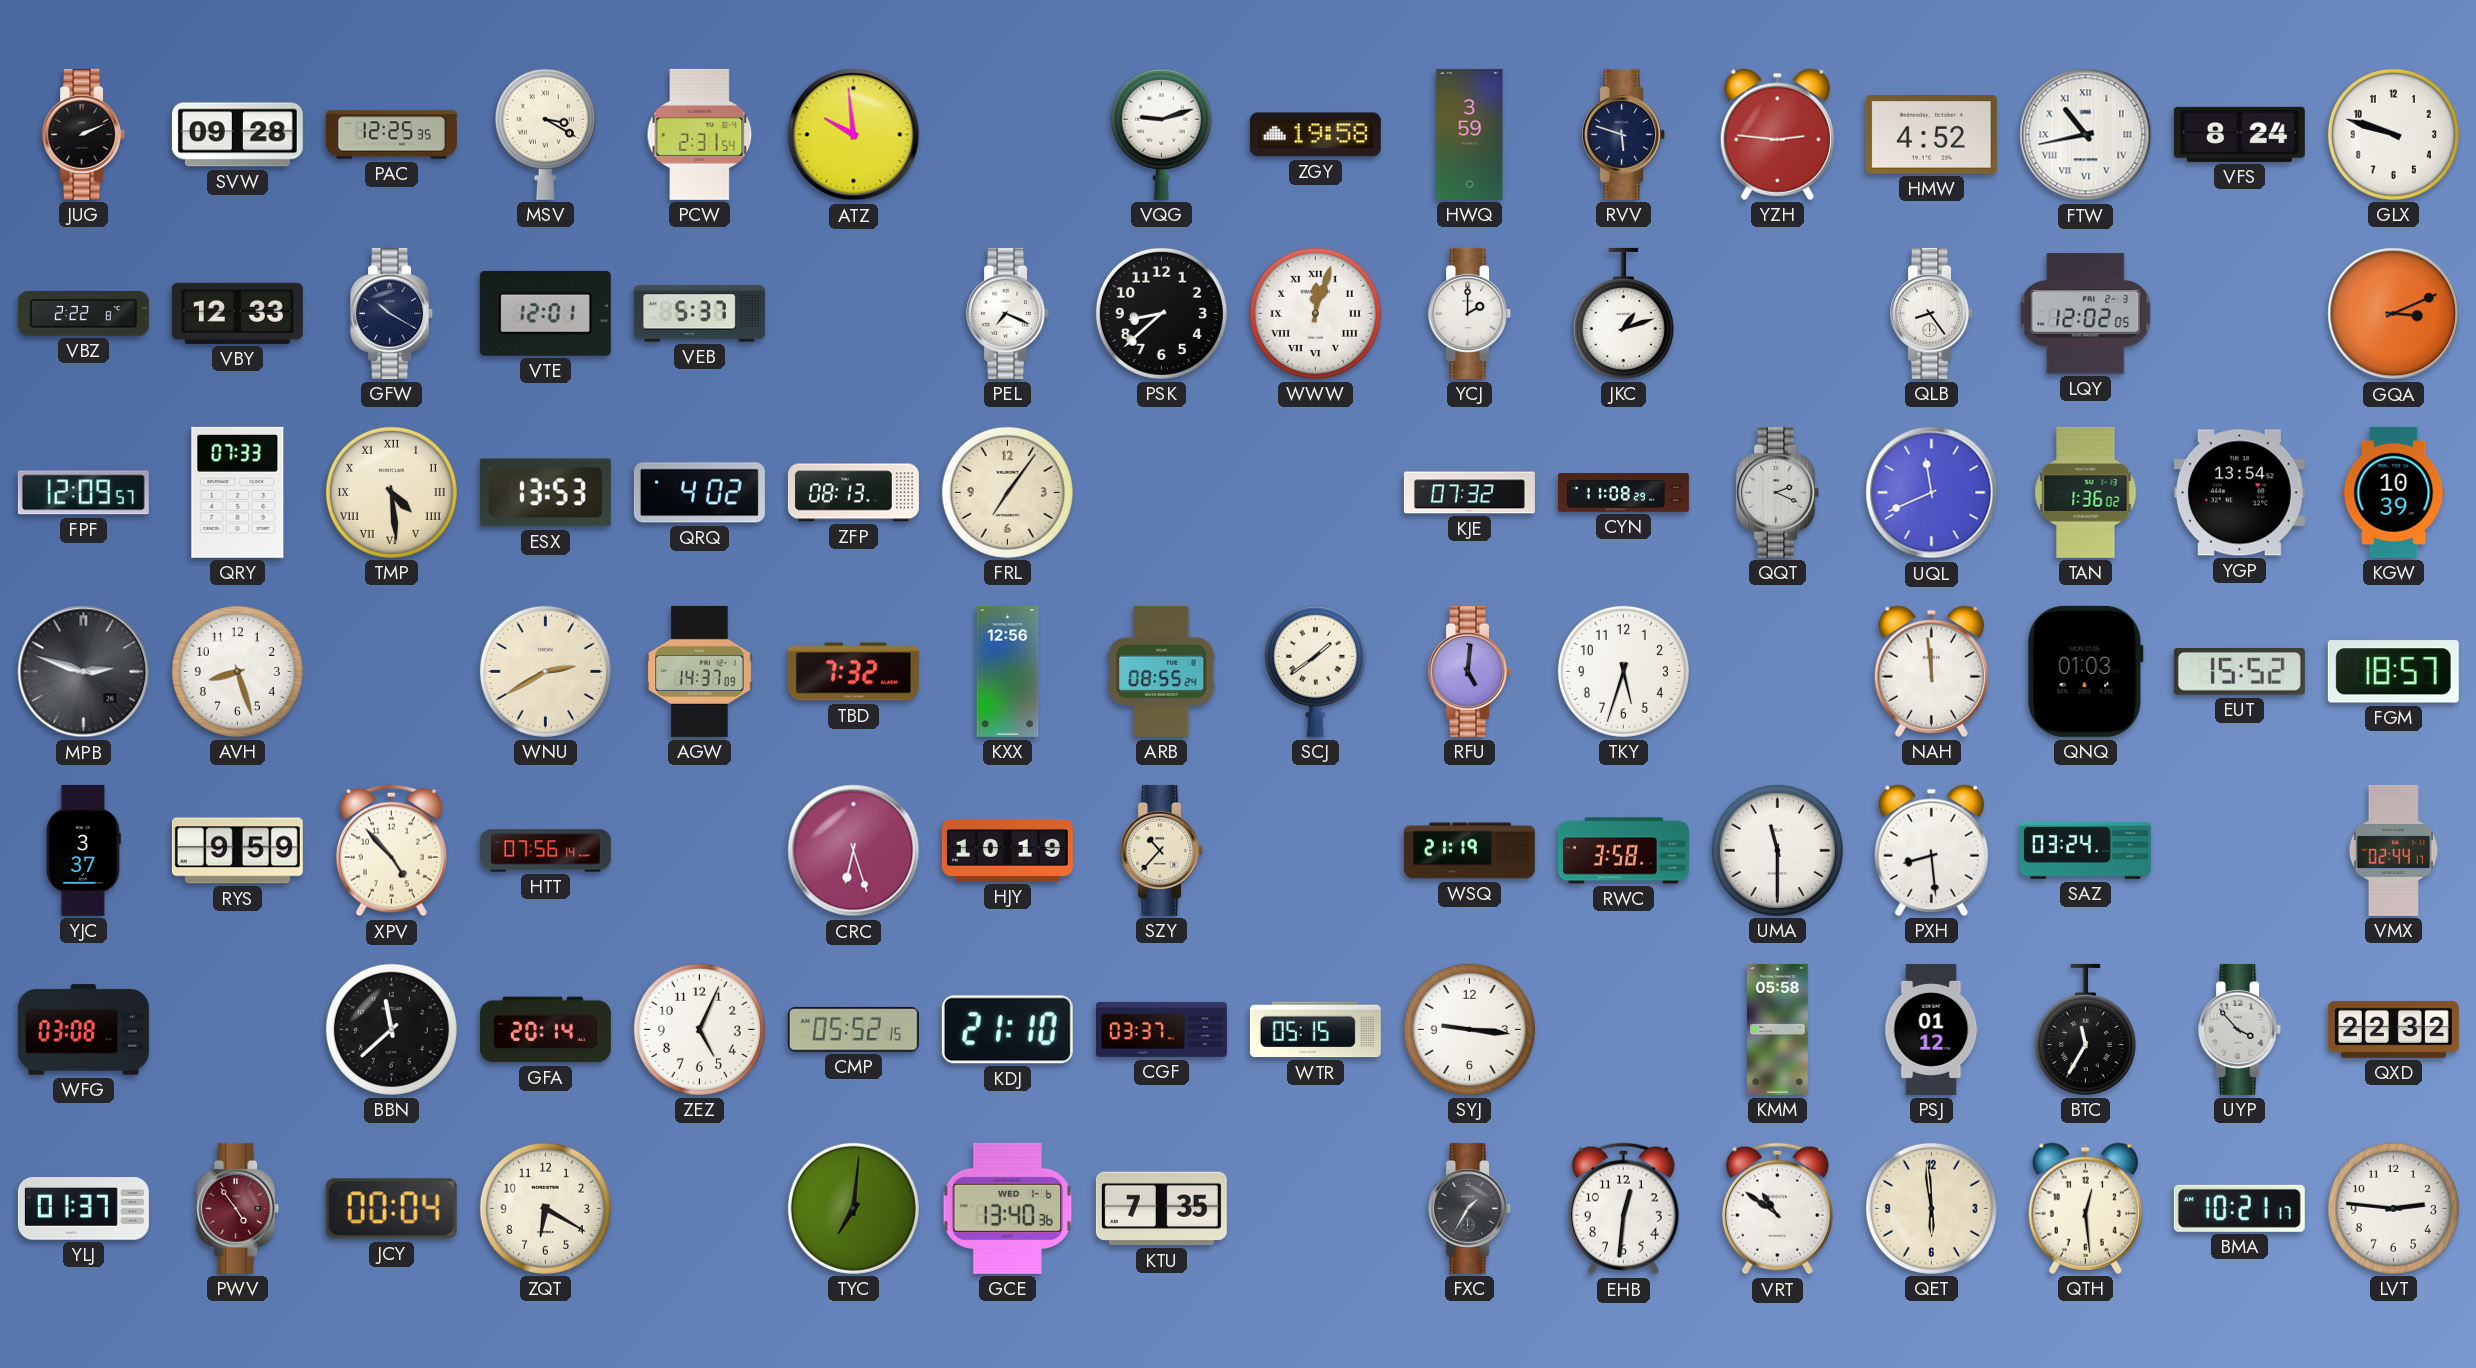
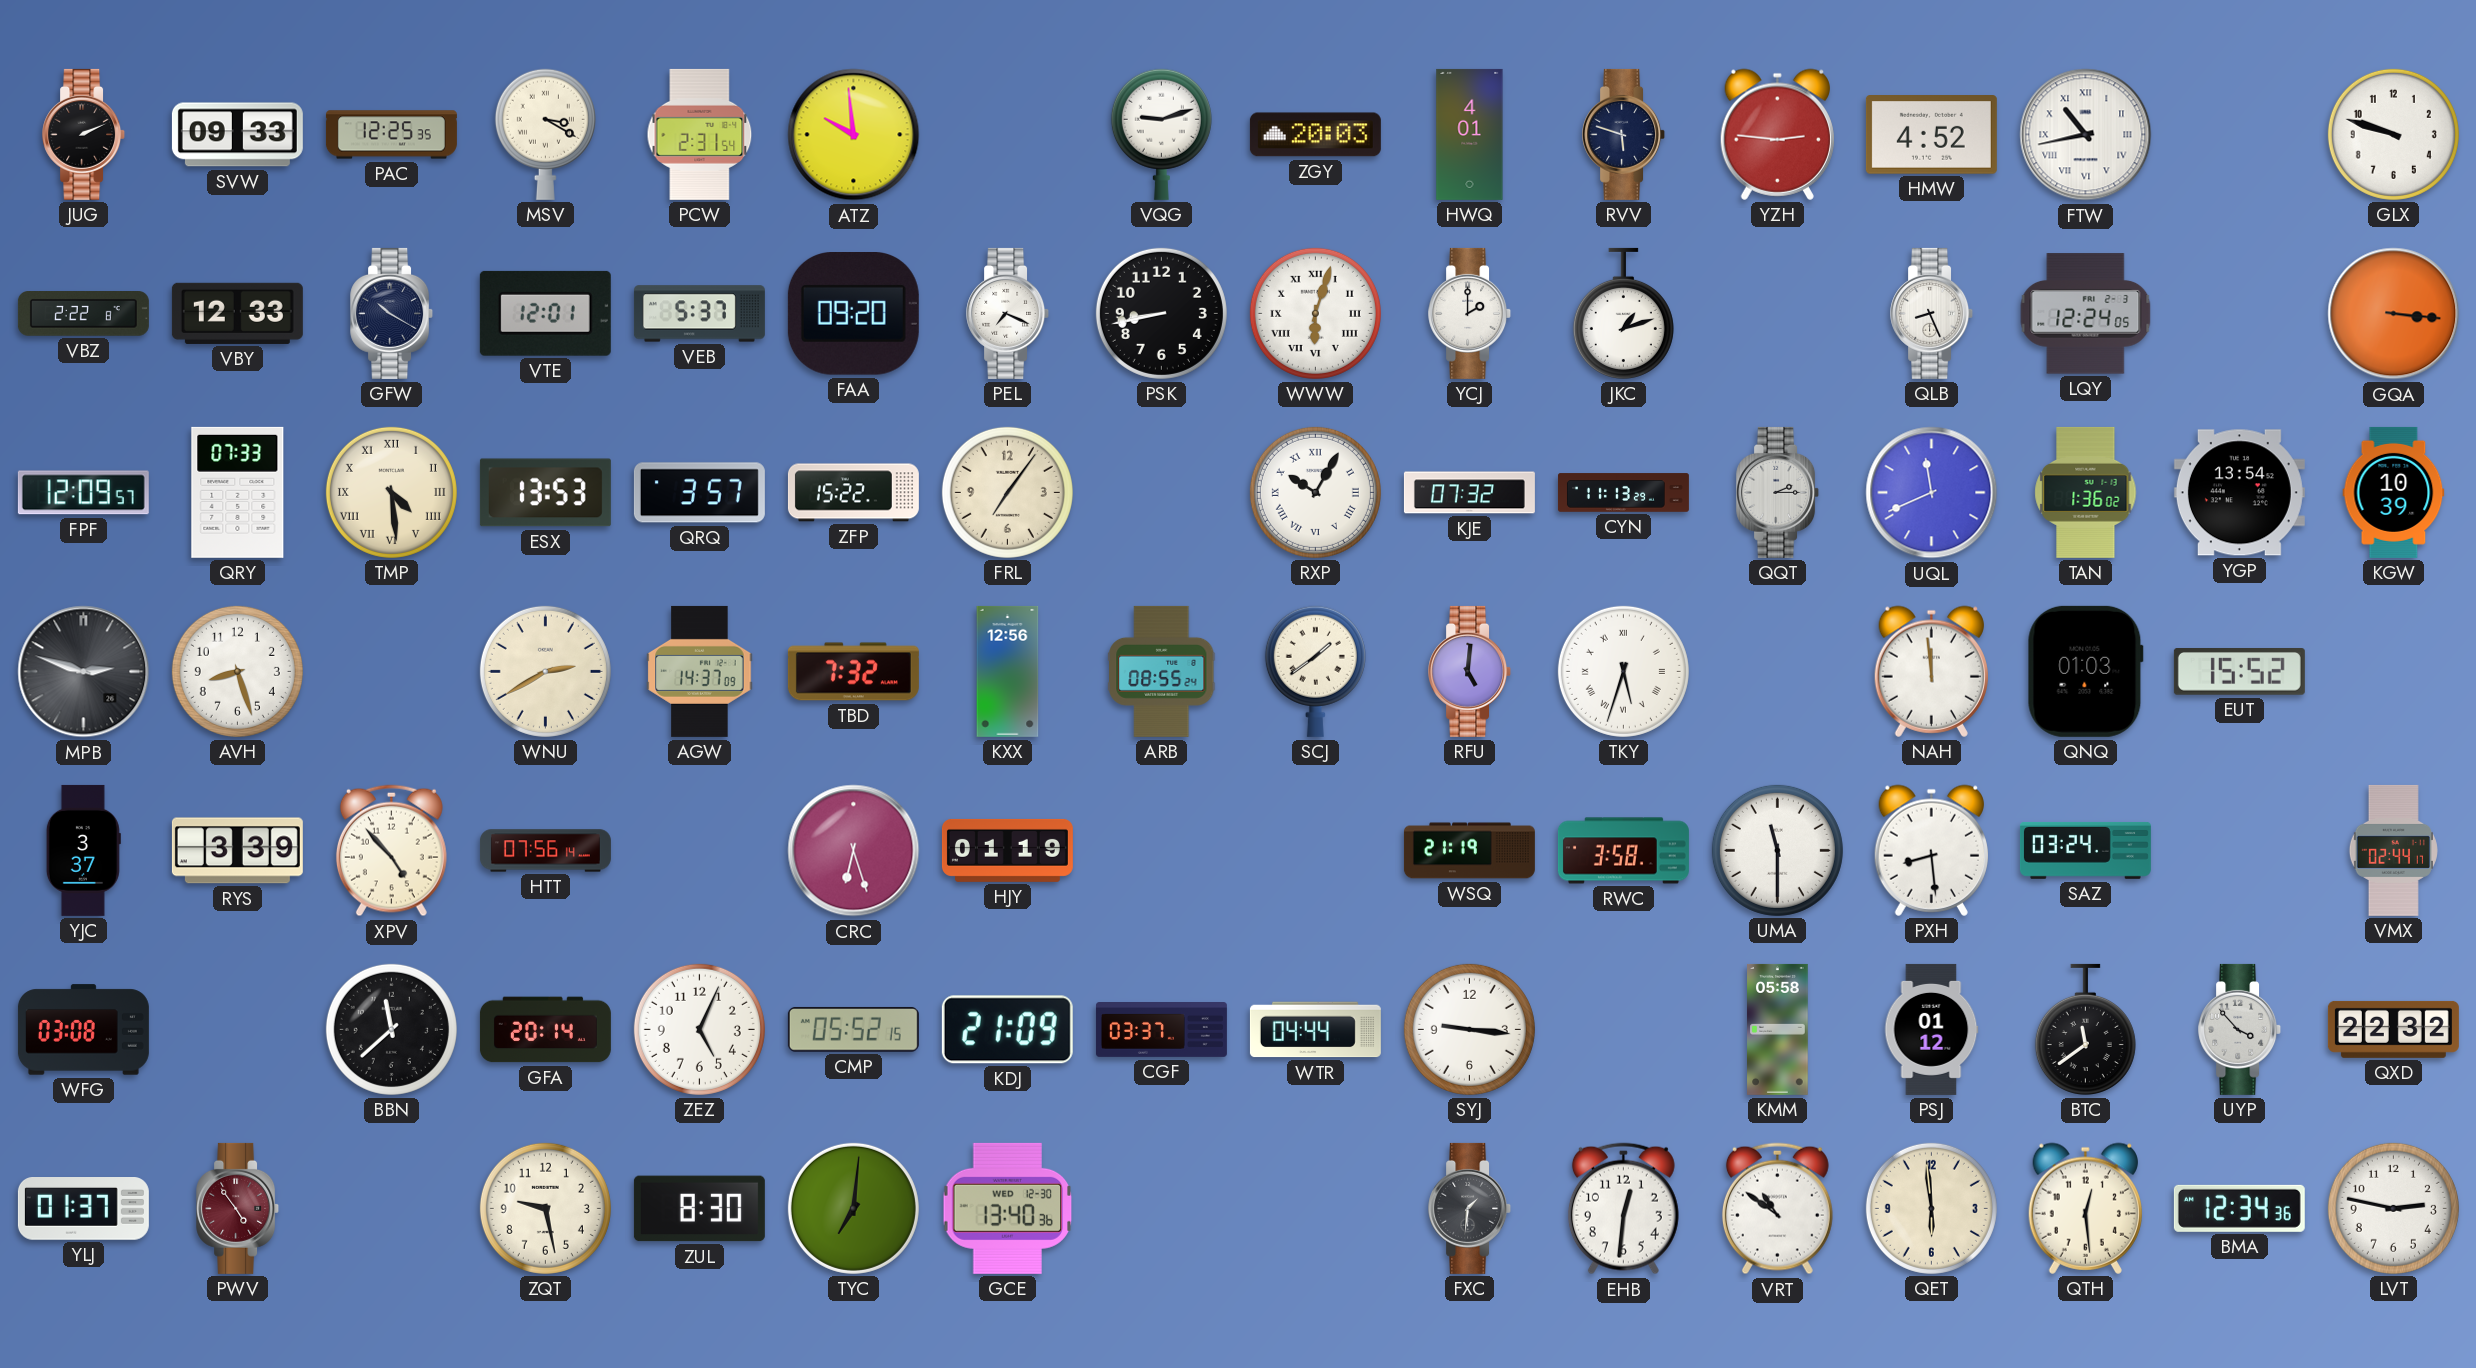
SVW: 09:28 -> 09:33 (237, 135)
ZGY: 19:58 -> 20:03 (1315, 135)
HWQ: 3:59 -> 4:01 (1470, 134)
VFS: 8:24 -> none (2239, 134)
FAA: none -> 09:20 (853, 314)
PSK: 8:38 -> 8:43 (1161, 313)
WWW: 12:03 -> 6:03 (1315, 313)
QLB: 8:24 -> 8:26 (1932, 313)
LQY: 12:02 -> 12:24 (2086, 314)
GQA: 3:11 -> 3:16 (2394, 314)
QRQ: 4:02 -> 3:57 (699, 493)
ZFP: 08:13 -> 15:22 (853, 493)
RXP: none -> 10:05 (1315, 492)
CYN: 11:08 -> 11:13 (1623, 493)
QQT: 2:19 -> 2:15 (1778, 492)
TKY numerals: Arabic -> Roman (1623, 671)
FGM: 18:57 -> none (2393, 672)
RYS: 9:59 -> 3:39 (237, 851)
HJY: 10:19 -> 01:19 (1007, 850)
SZY: 10:37 -> none (1162, 850)
KDJ: 21:10 -> 21:09 (1007, 1030)
WTR: 05:15 -> 04:44 (1315, 1030)
BTC: 11:35 -> 11:39 (2085, 1029)
JCY: 00:04 -> none (391, 1209)
ZQT: 6:20 -> 9:28 (545, 1208)
ZUL: none -> 8:30 (699, 1209)
GCE date: WED 1-6 -> WED 12-30 (1008, 1208)
KTU: 7:35 -> none (1161, 1209)
FXC: 1:35 -> 1:31 (1470, 1208)
BMA: 10:21 -> 12:34 (2239, 1208)
LVT: 2:46 -> 2:47 (2393, 1208)
